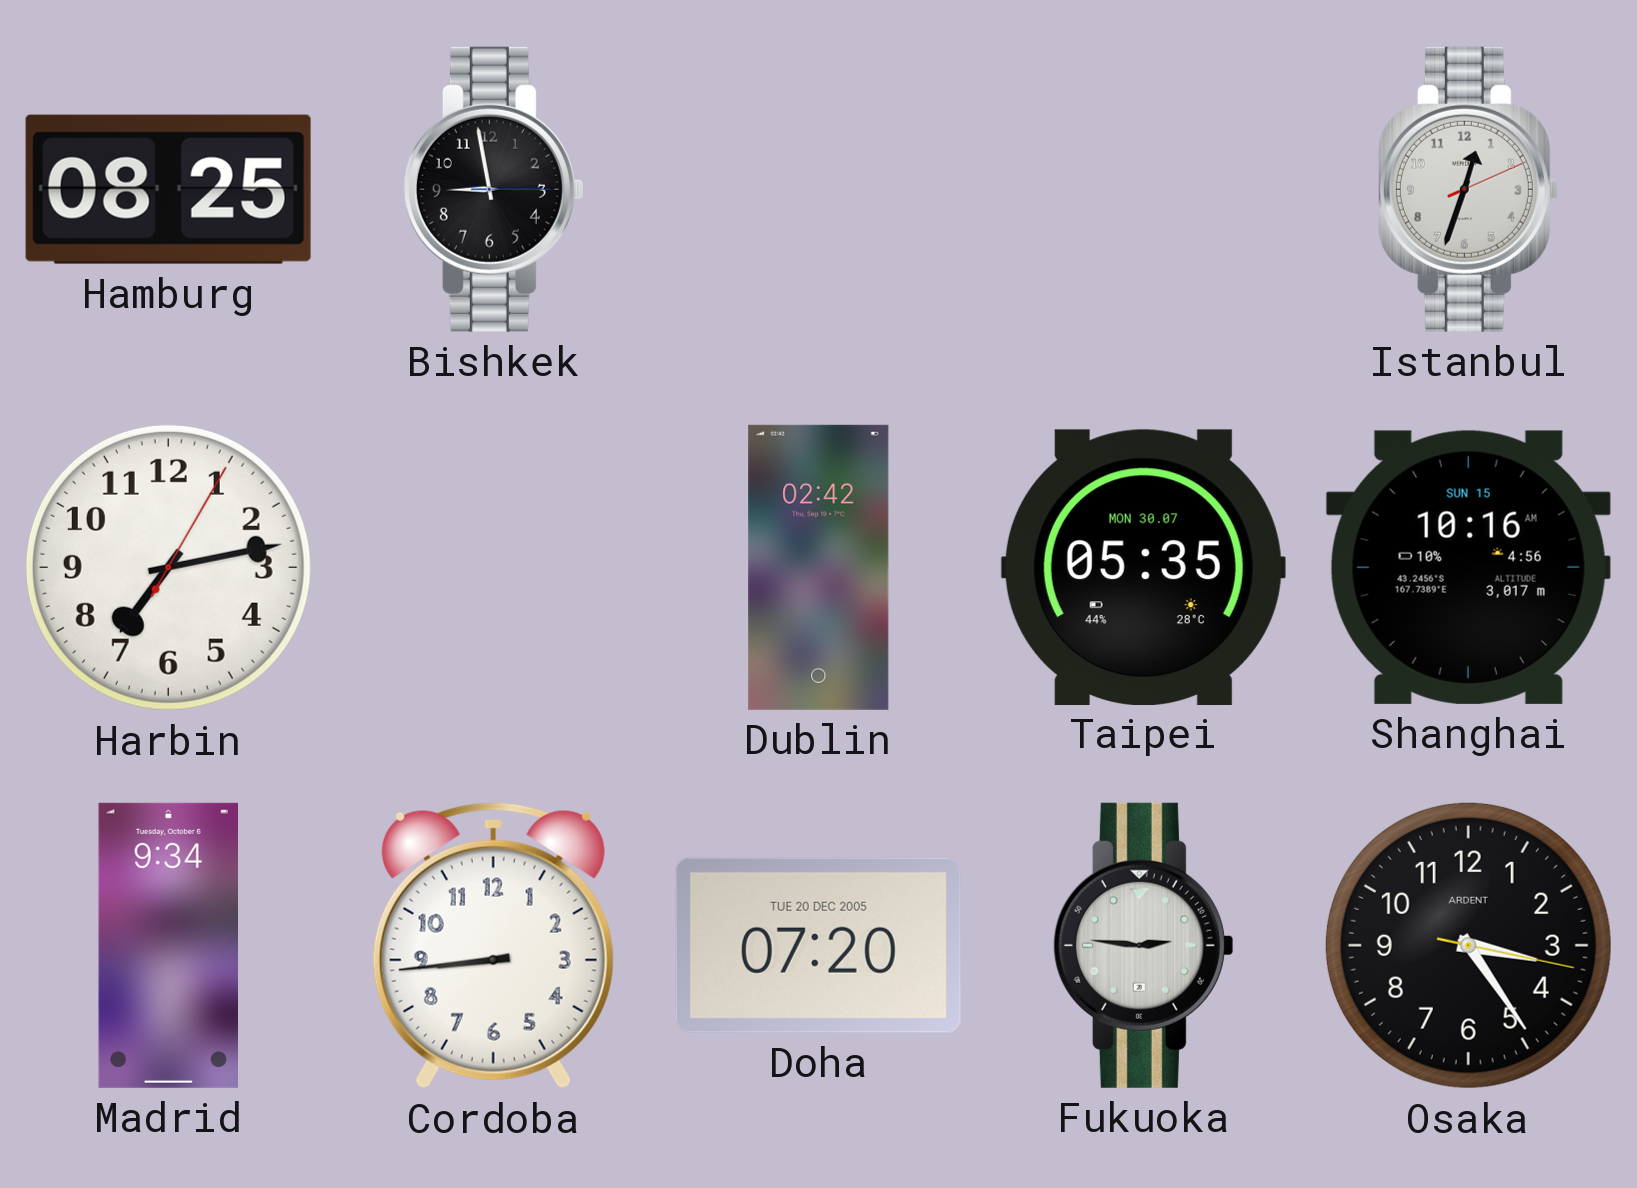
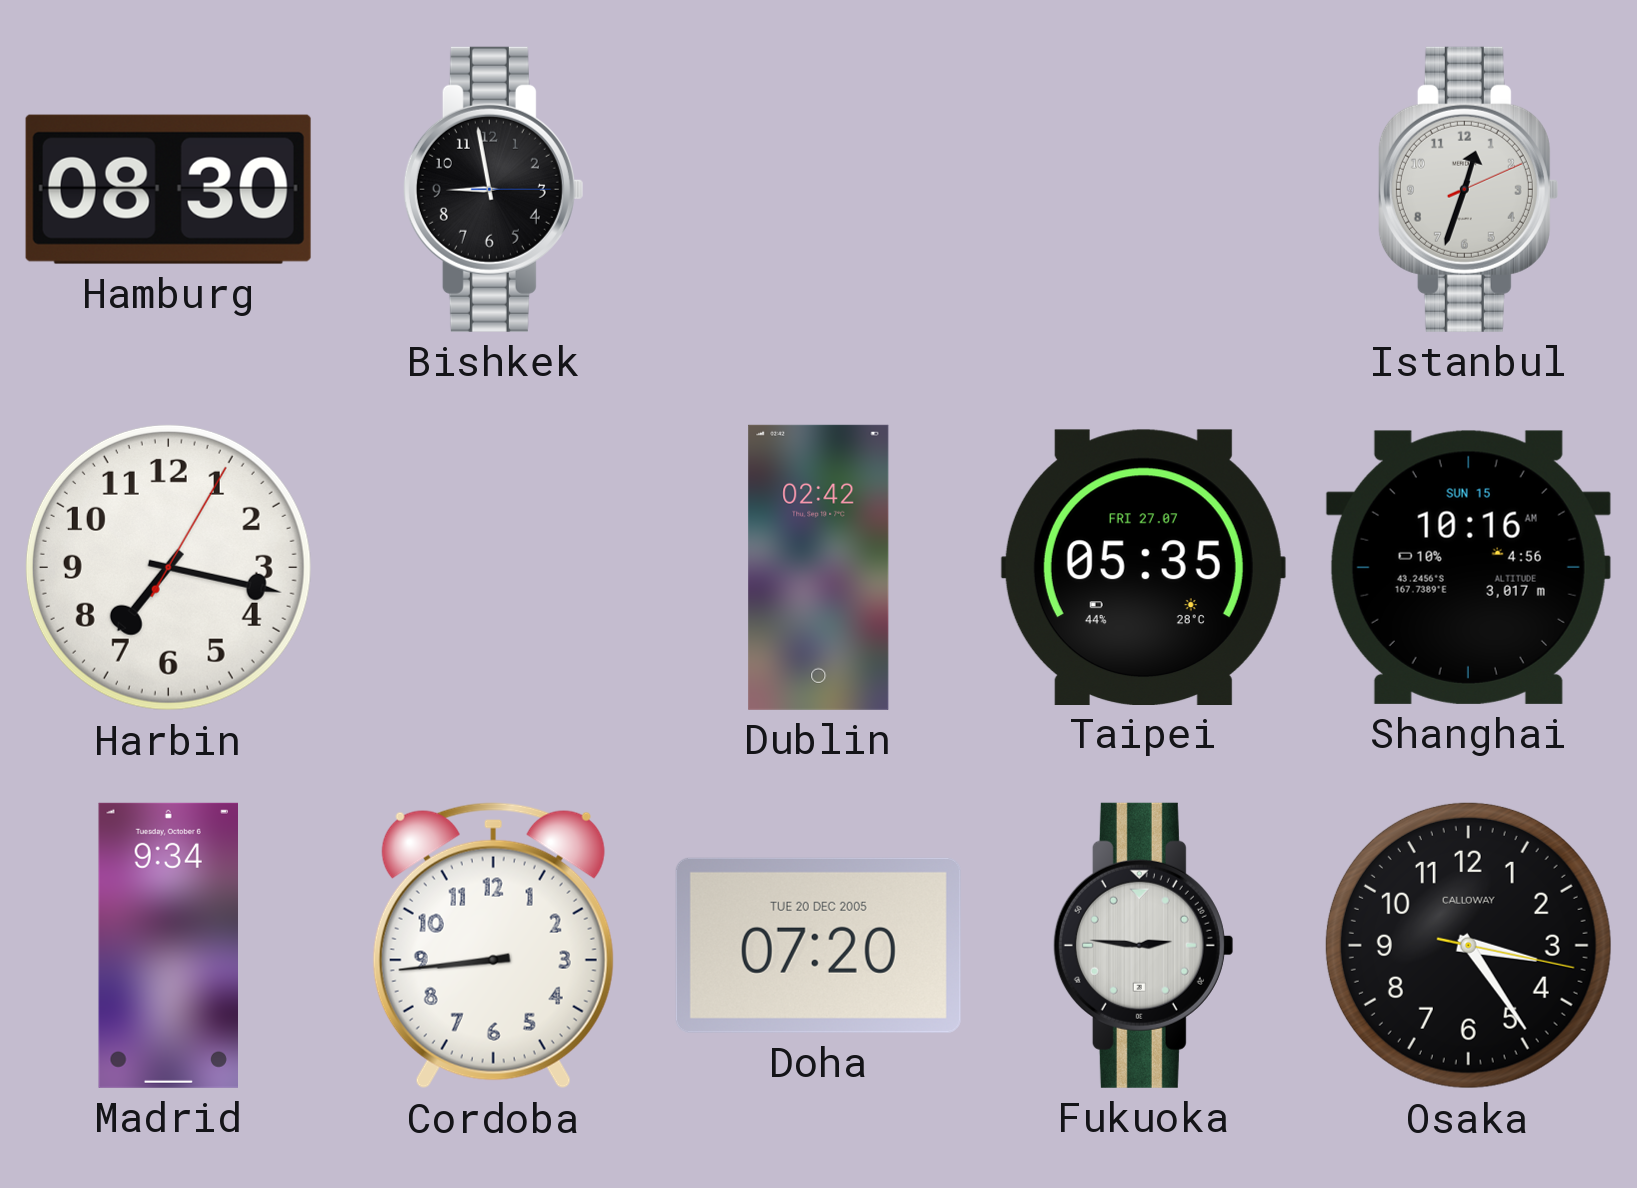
Hamburg: 08:25 -> 08:30 (168, 189)
Harbin: 7:13 -> 7:17 (168, 567)
Taipei date: MON 30.07 -> FRI 27.07 (1143, 567)
Osaka brand: ARDENT -> CALLOWAY (1468, 945)
